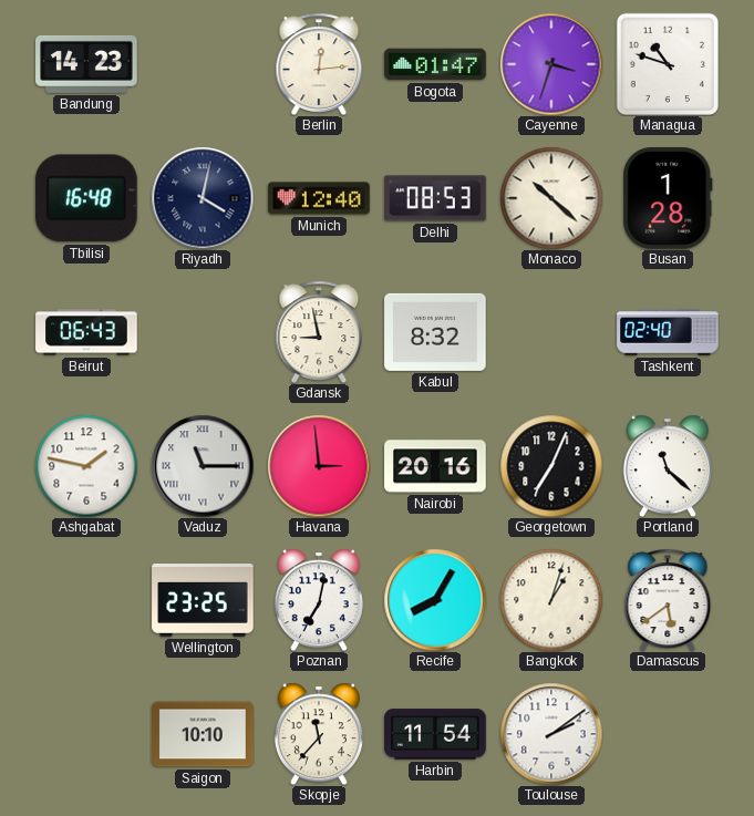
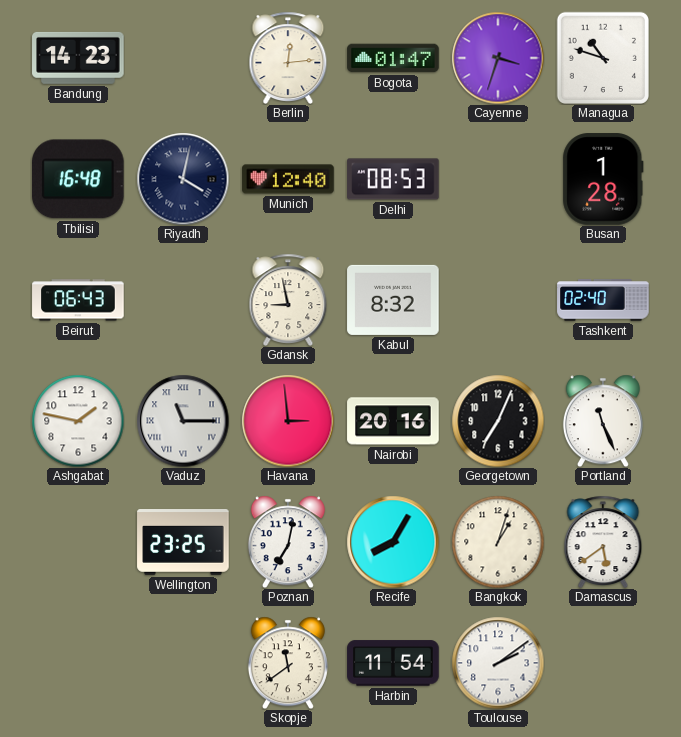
Monaco: 10:22 -> none (551, 198)
Portland: 11:22 -> 11:26 (603, 421)
Saigon: 10:10 -> none (203, 734)
Skopje: 11:37 -> 11:39 (288, 663)
